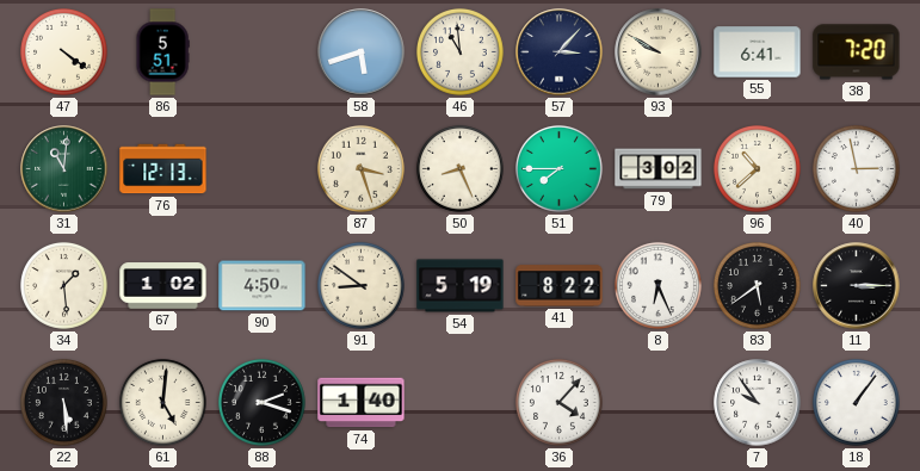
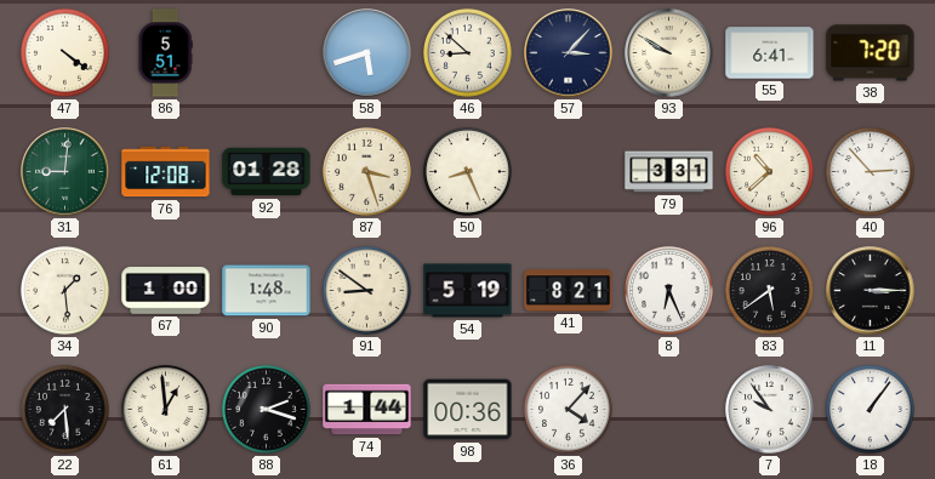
46: 10:59 -> 8:52 (467, 52)
31: 11:01 -> 9:01 (65, 172)
76: 12:13 -> 12:08 (166, 172)
92: none -> 01:28 (267, 172)
51: 7:45 -> none (558, 168)
79: 3:02 -> 3:31 (669, 172)
40: 2:58 -> 2:53 (870, 171)
67: 1:02 -> 1:00 (166, 291)
90: 4:50 -> 1:48 (267, 291)
41: 8:22 -> 8:21 (569, 291)
22: 5:29 -> 7:29 (64, 409)
61: 5:01 -> 12:59 (165, 409)
74: 1:40 -> 1:44 (367, 410)
98: none -> 00:36 (468, 410)
